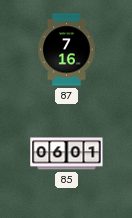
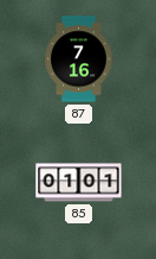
85: 06:01 -> 01:01 (79, 183)
